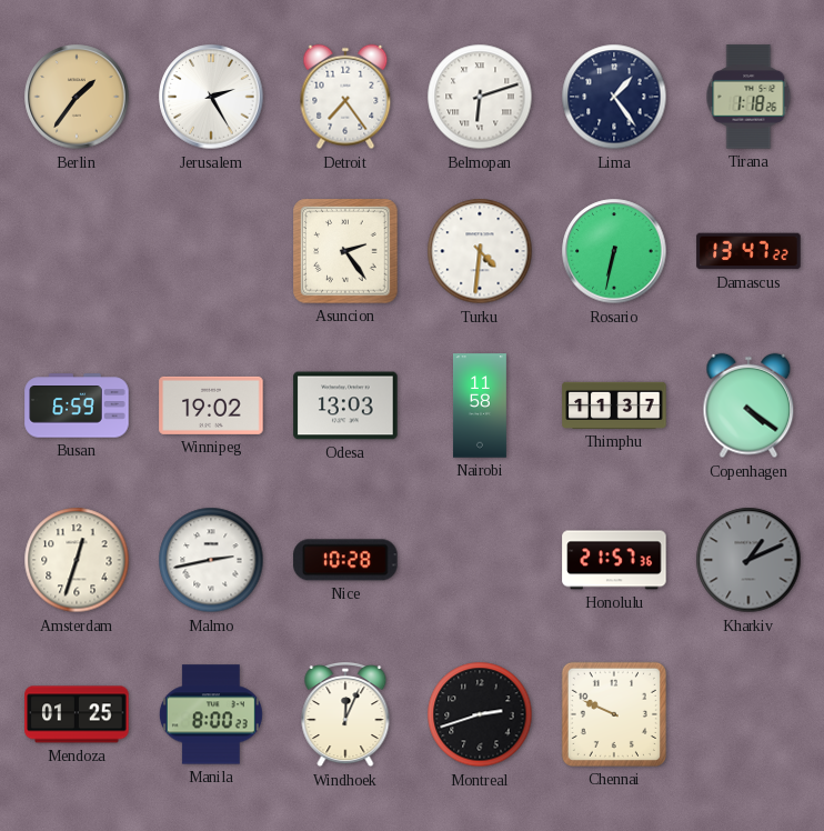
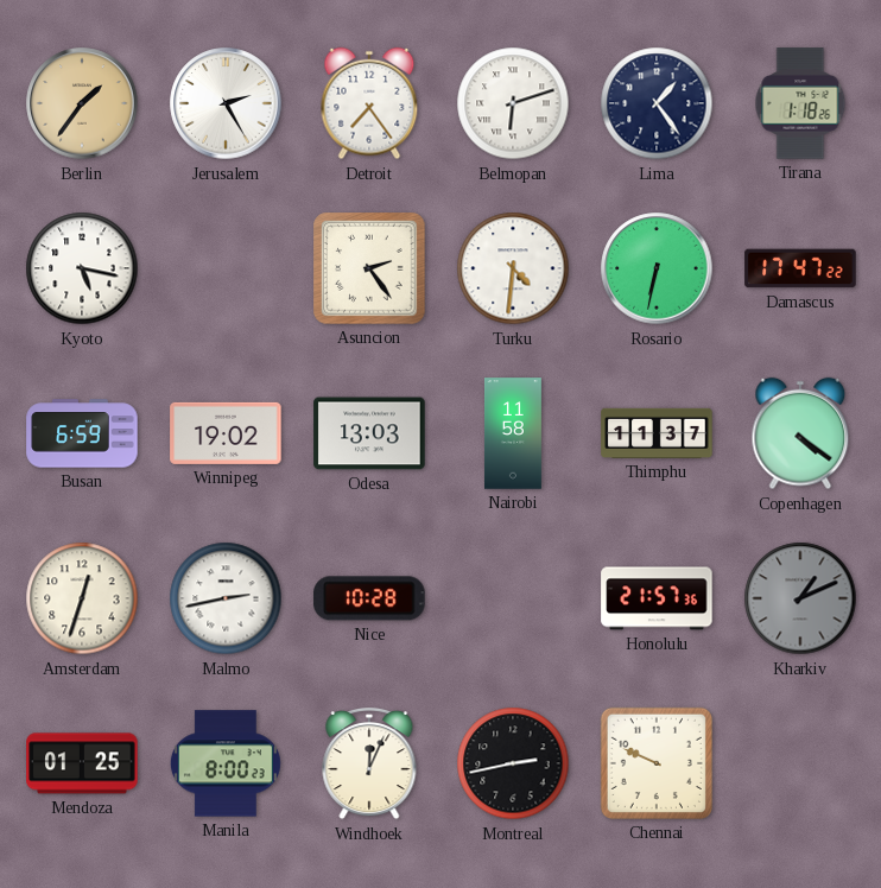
Kyoto: none -> 5:17 (82, 268)
Damascus: 13:47 -> 17:47 (800, 268)
Montreal: 2:42 -> 2:43 (513, 763)
